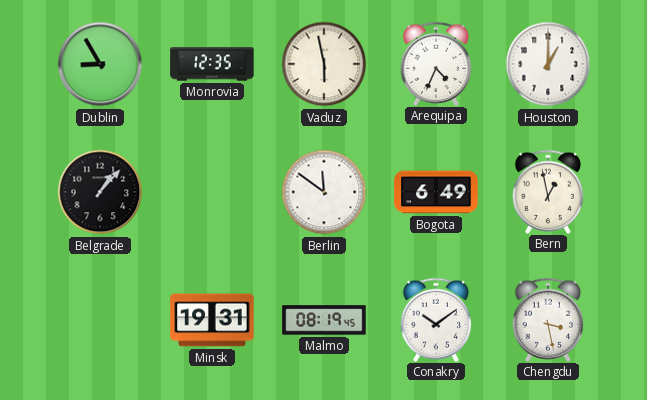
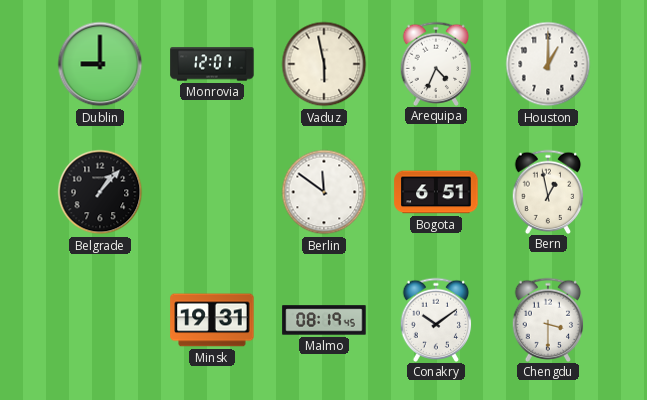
Dublin: 8:55 -> 9:00 (100, 64)
Monrovia: 12:35 -> 12:01 (212, 64)
Bogota: 6:49 -> 6:51 (436, 192)
Chengdu: 3:28 -> 3:30 (548, 319)
